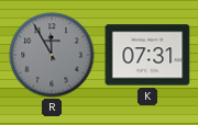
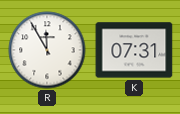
R dial: grey -> white (47, 50)
